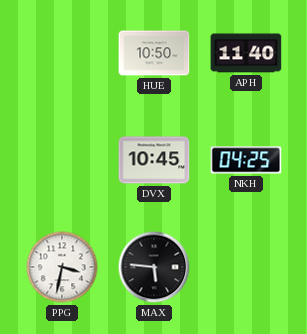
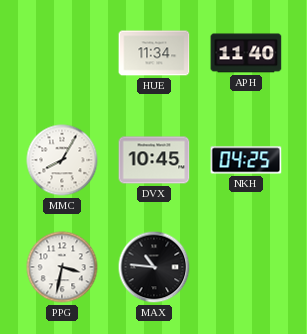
HUE: 10:50 -> 11:34 (154, 53)
MMC: none -> 8:05 (62, 160)
MAX: 5:46 -> 10:46 (154, 267)
